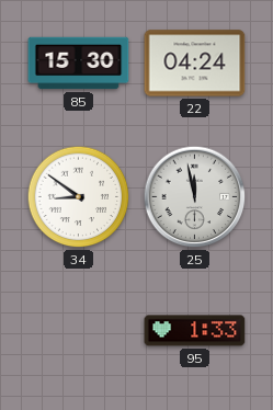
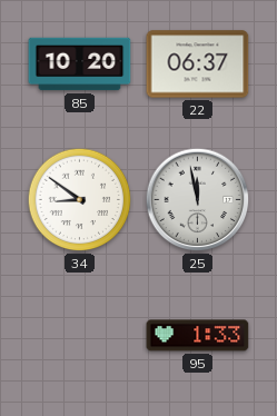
85: 15:30 -> 10:20 (80, 65)
22: 04:24 -> 06:37 (198, 65)
